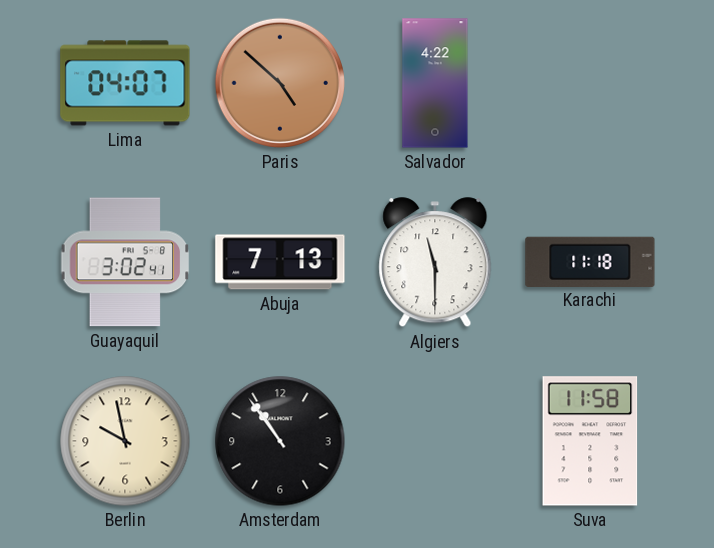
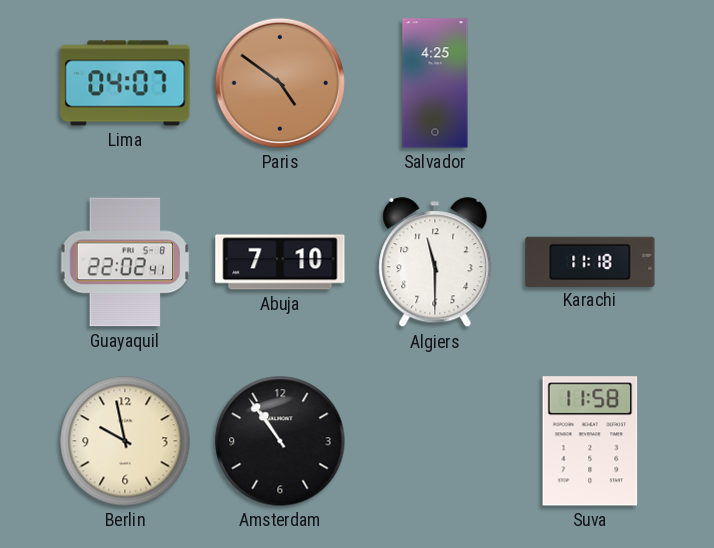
Paris: 4:52 -> 4:51 (280, 83)
Salvador: 4:22 -> 4:25 (435, 83)
Guayaquil: 3:02 -> 22:02 (125, 262)
Abuja: 7:13 -> 7:10 (280, 262)
